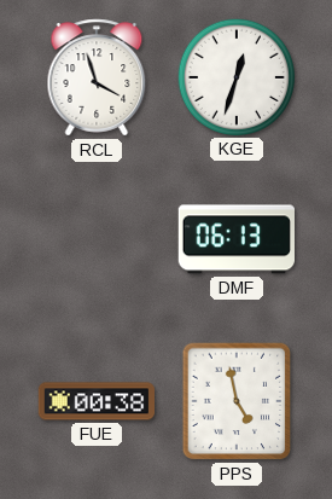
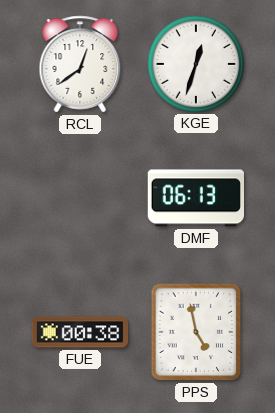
RCL: 3:57 -> 12:39 (80, 64)
